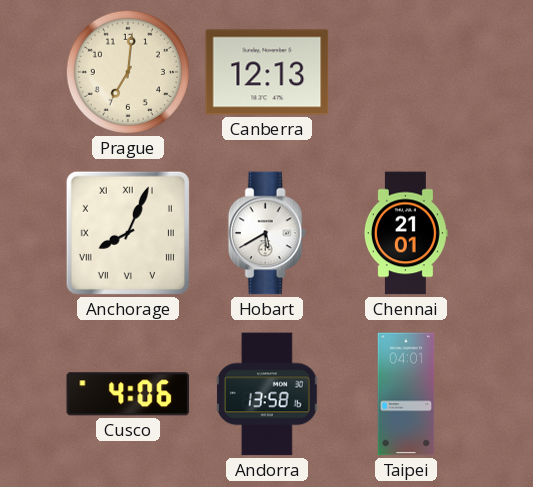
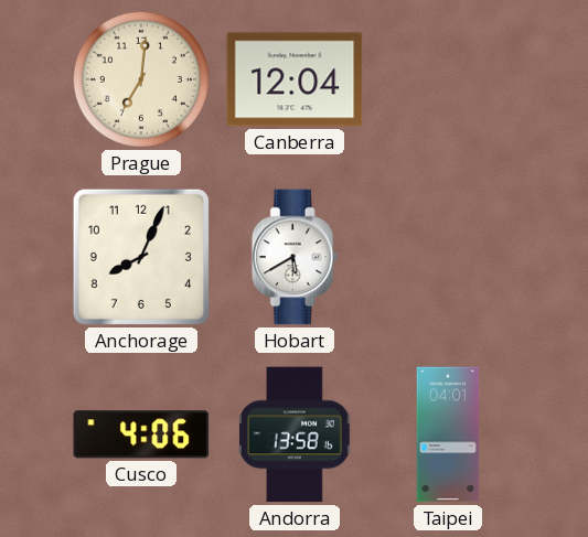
Canberra: 12:13 -> 12:04 (295, 79)
Anchorage numerals: Roman -> Arabic (141, 257)
Chennai: 21:01 -> none (406, 233)
